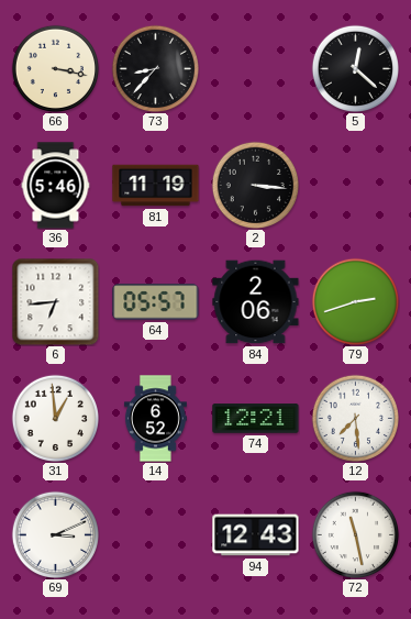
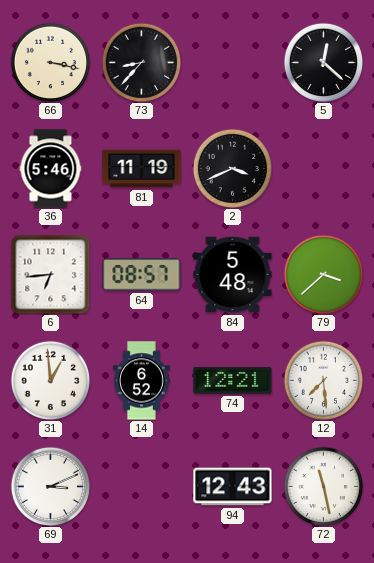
2: 3:16 -> 3:41 (232, 168)
64: 05:57 -> 08:57 (142, 275)
84: 2:06 -> 5:48 (233, 275)
79: 2:42 -> 3:38 (323, 274)
